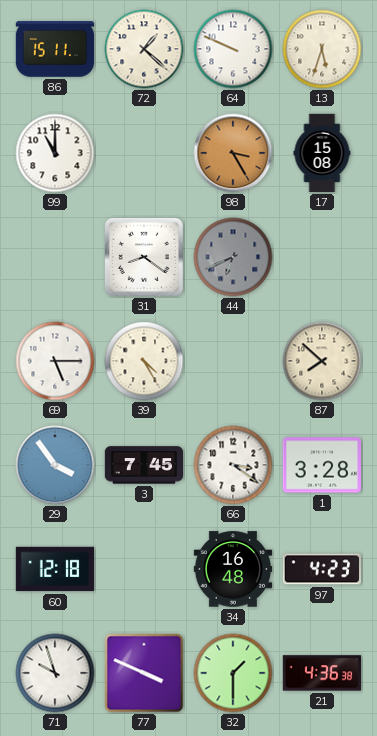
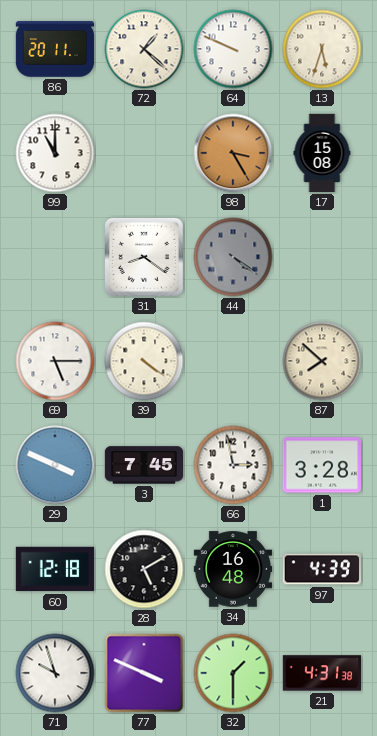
86: 15:11 -> 20:11 (55, 49)
44: 6:41 -> 4:21 (233, 257)
39: 4:25 -> 4:21 (144, 361)
29: 3:54 -> 3:49 (55, 465)
66: 3:21 -> 2:58 (233, 465)
28: none -> 5:10 (144, 569)
97: 4:23 -> 4:39 (321, 569)
21: 4:36 -> 4:31 (322, 673)
